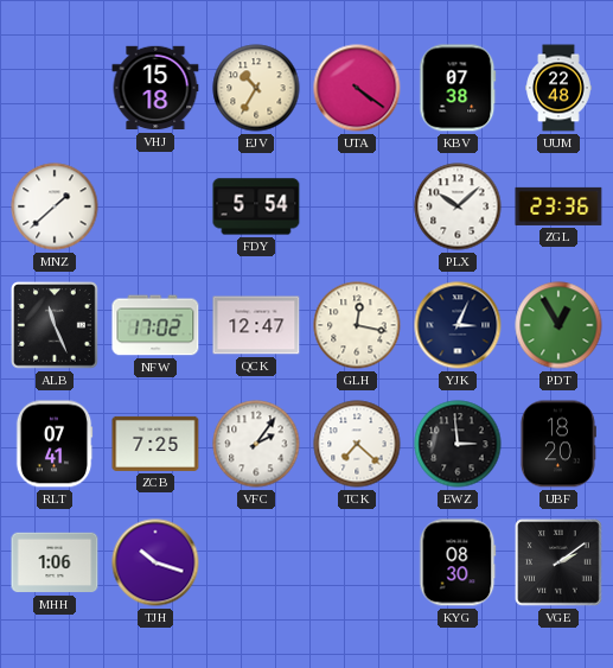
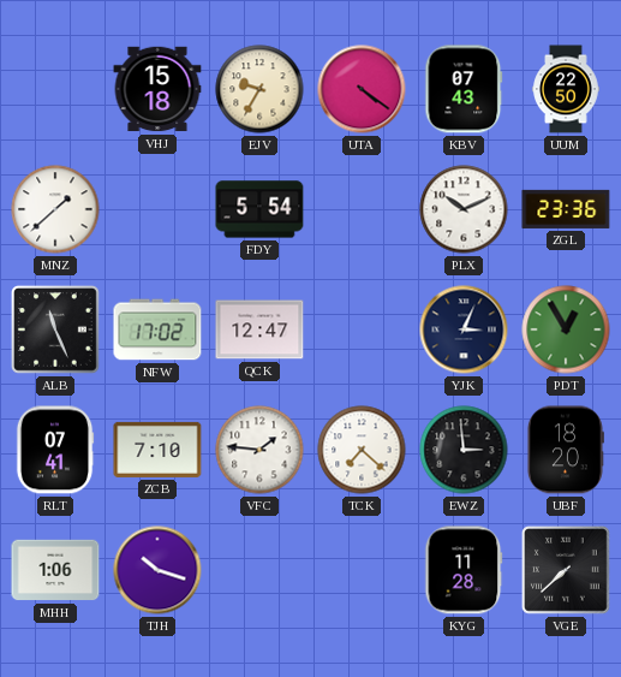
EJV: 10:35 -> 9:35 (259, 89)
KBV: 07:38 -> 07:43 (464, 89)
UUM: 22:48 -> 22:50 (566, 89)
PLX: 10:08 -> 10:11 (464, 209)
GLH: 12:17 -> none (357, 325)
ZCB: 7:25 -> 7:10 (157, 450)
VFC: 2:06 -> 1:46 (259, 450)
KYG: 08:30 -> 11:28 (464, 570)
VGE: 2:09 -> 7:38 (567, 571)
